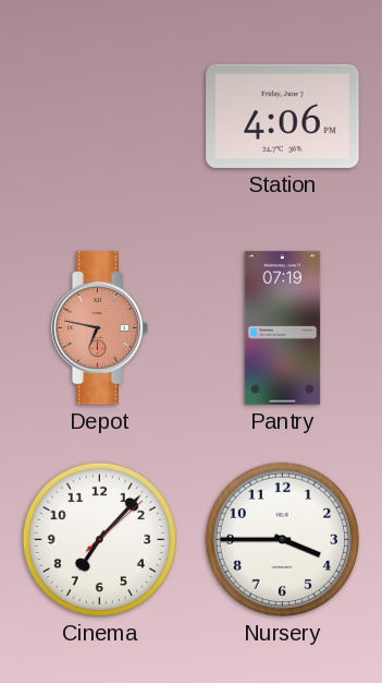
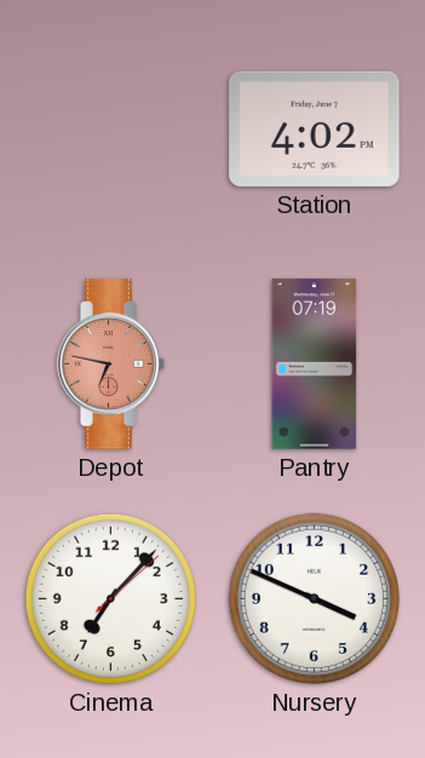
Station: 4:06 -> 4:02 (315, 128)
Nursery: 3:45 -> 3:49 (314, 598)
